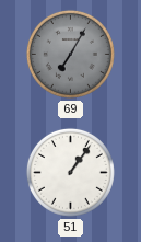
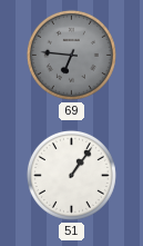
69: 7:05 -> 6:46 (71, 55)
